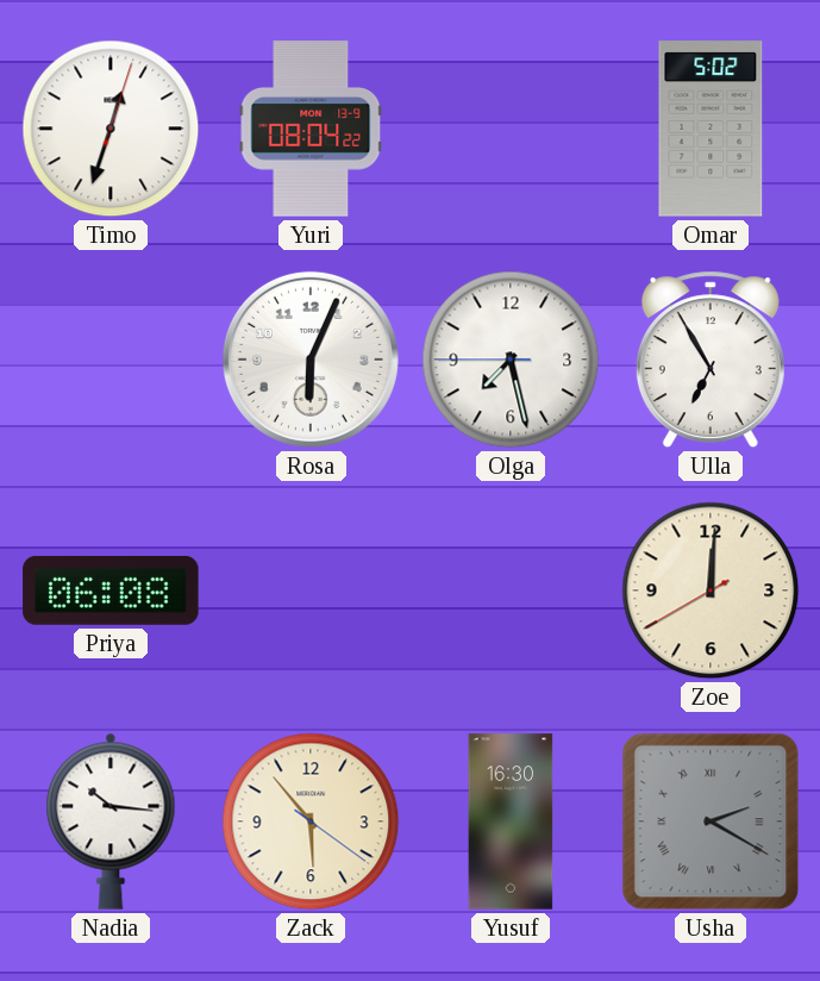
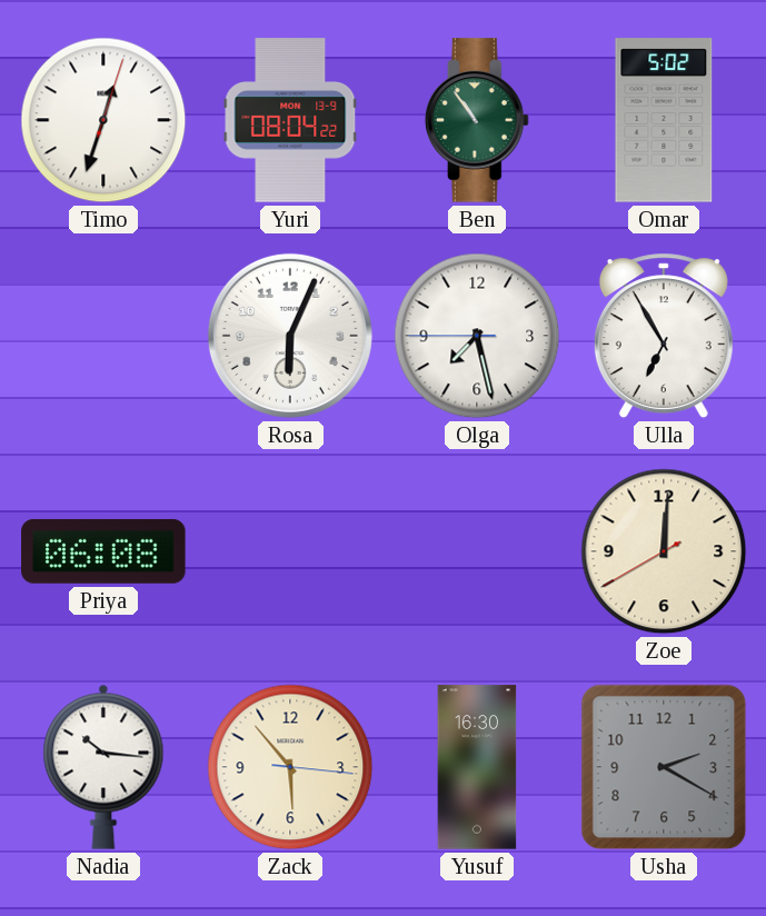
Ben: none -> 10:54 (477, 120)
Zack: 5:53:21 -> 5:53:16 (290, 767)
Usha numerals: Roman -> Arabic (664, 767)
